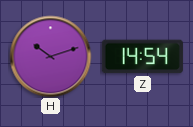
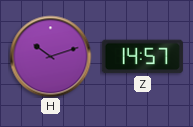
Z: 14:54 -> 14:57 (142, 57)
